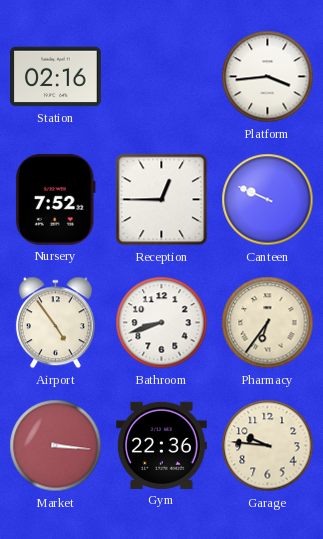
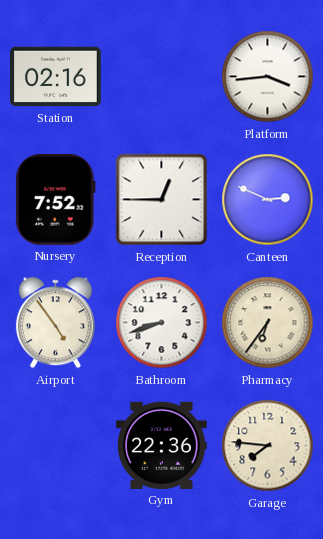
Canteen: 9:49 -> 2:49 (268, 200)
Market: 3:16 -> none (56, 446)
Garage: 9:46 -> 7:46 (268, 446)
